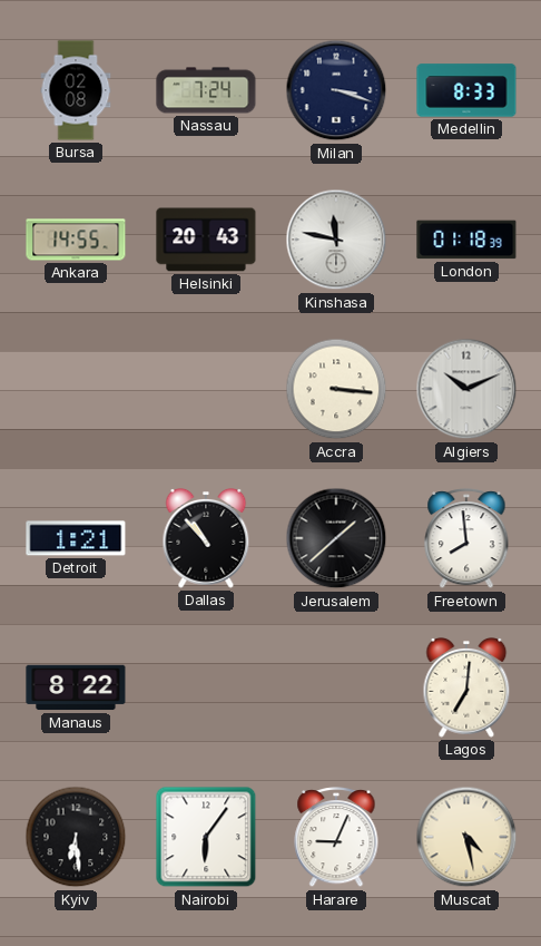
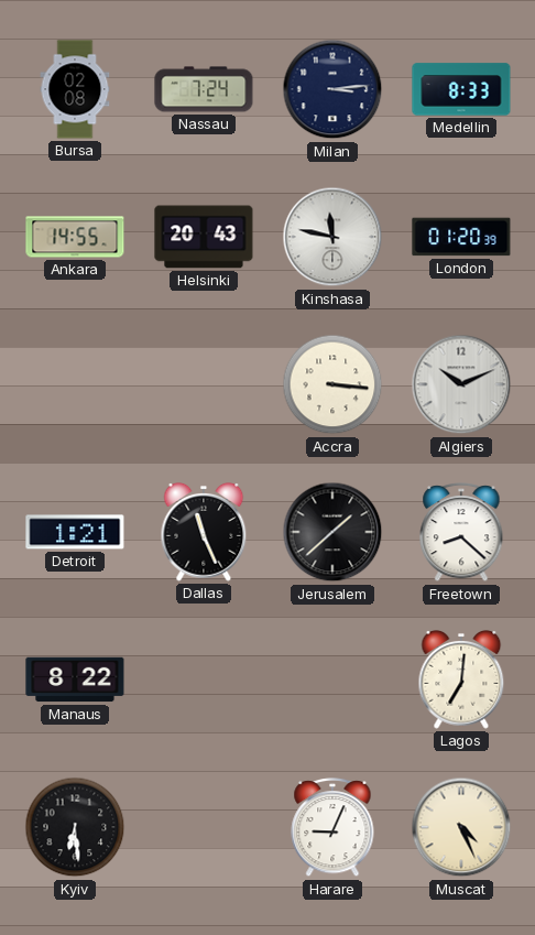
Milan: 3:18 -> 3:14 (332, 89)
London: 01:18 -> 01:20 (461, 237)
Dallas: 10:53 -> 11:26 (204, 533)
Freetown: 7:59 -> 8:22 (461, 533)
Nairobi: 6:06 -> none (206, 837)
Muscat: 4:28 -> 4:26 (461, 827)
